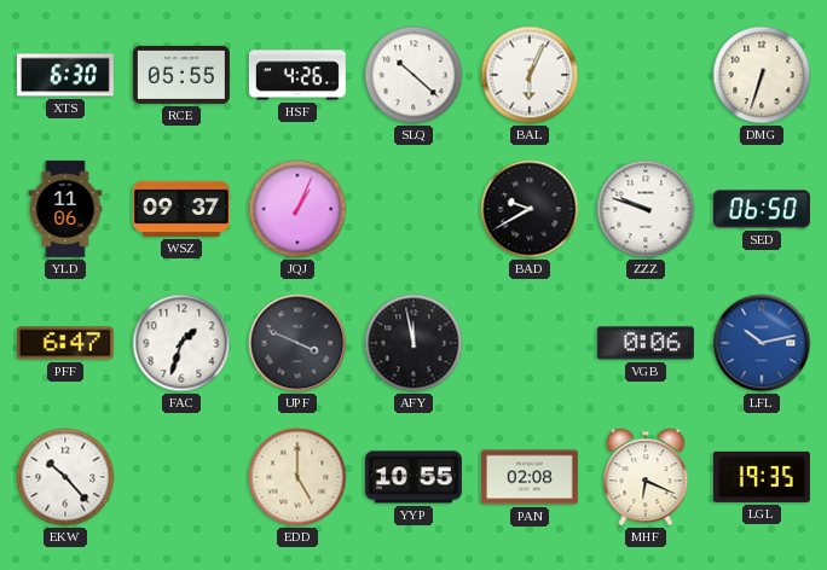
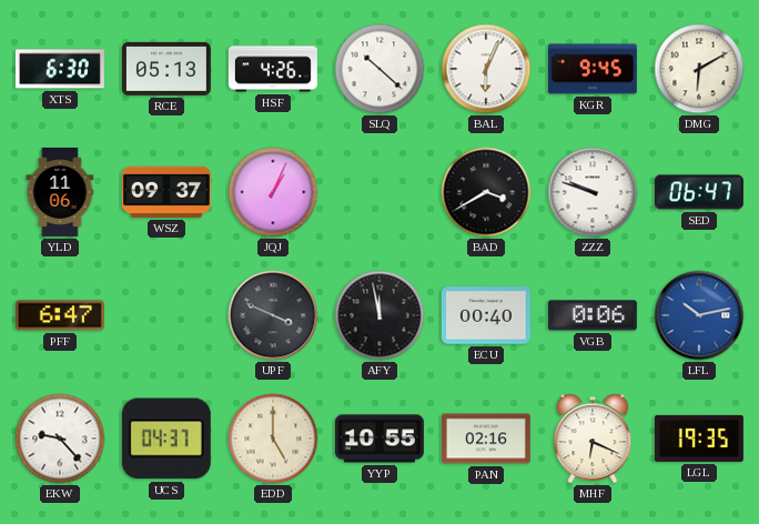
RCE: 05:55 -> 05:13 (166, 69)
KGR: none -> 9:45 (593, 69)
DMG: 6:33 -> 6:10 (699, 69)
BAD: 9:40 -> 3:40 (486, 192)
SED: 06:50 -> 06:47 (699, 192)
FAC: 1:33 -> none (181, 343)
ECU: none -> 00:40 (486, 315)
EKW: 10:23 -> 9:23 (60, 439)
UCS: none -> 04:37 (166, 439)
PAN: 02:08 -> 02:16 (486, 439)
